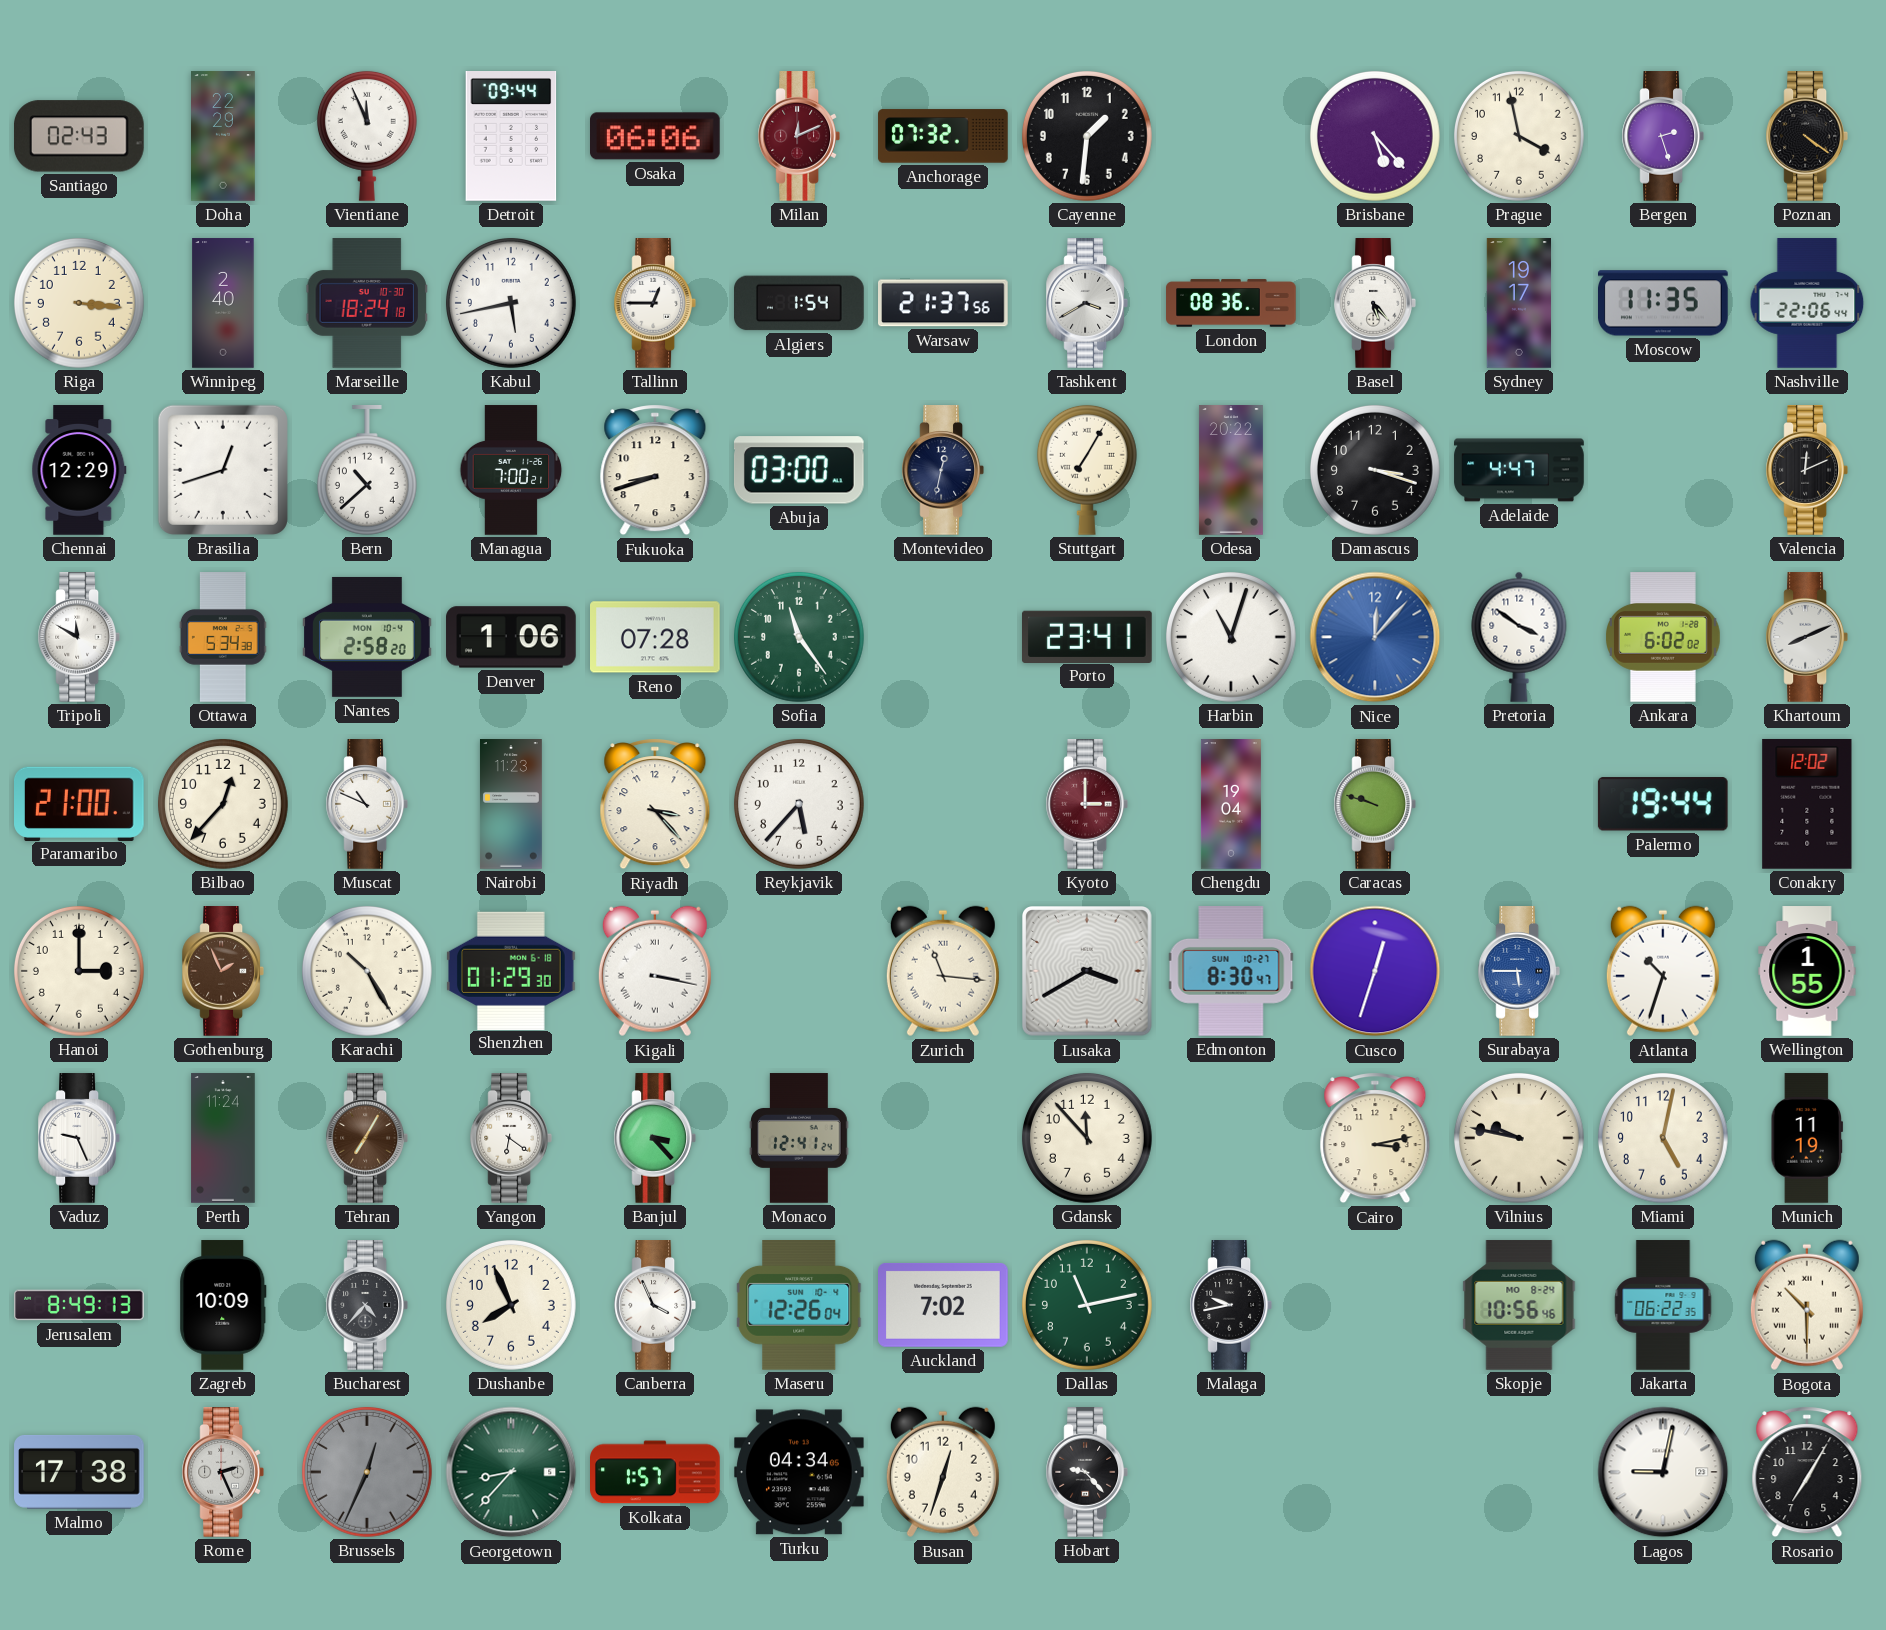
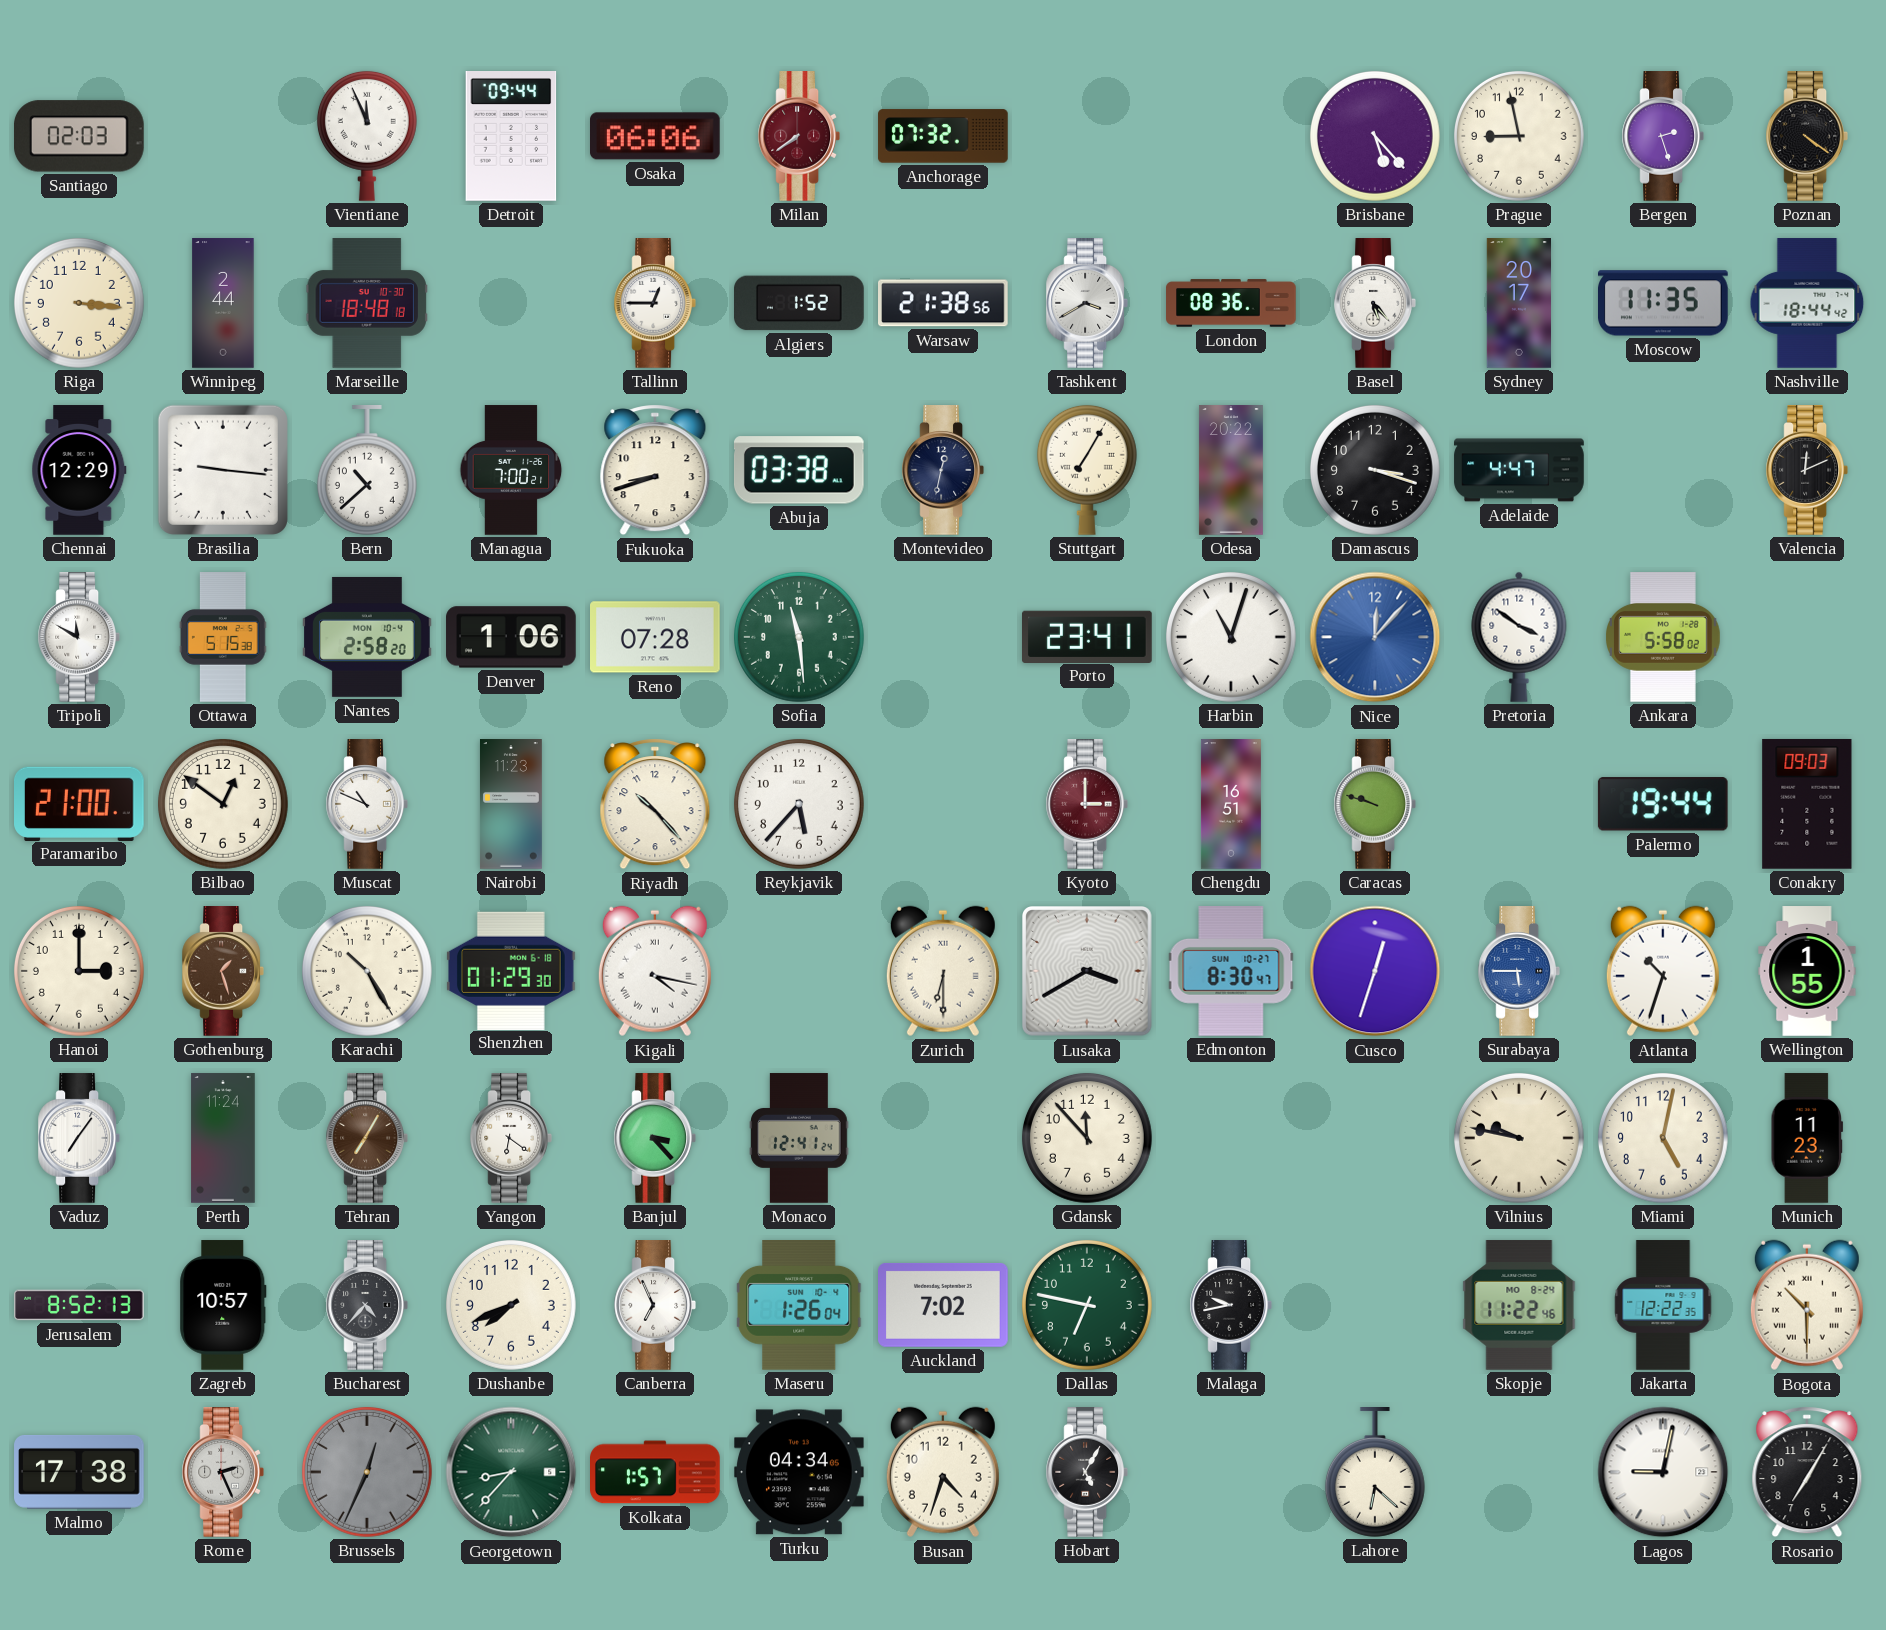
Santiago: 02:43 -> 02:03 (80, 136)
Doha: 22:29 -> none (224, 136)
Milan: 12:11 -> 7:39 (798, 136)
Cayenne: 1:31 -> none (1087, 136)
Prague: 3:58 -> 8:58 (1519, 136)
Winnipeg: 2:40 -> 2:44 (223, 303)
Marseille: 18:24 -> 18:48 (367, 303)
Kabul: 5:43 -> none (511, 303)
Algiers: 1:54 -> 1:52 (800, 303)
Warsaw: 21:37 -> 21:38 (944, 303)
Sydney: 19:17 -> 20:17 (1518, 303)
Nashville: 22:06 -> 18:44 (1807, 303)
Brasilia: 12:42 -> 9:16 (223, 470)
Abuja: 03:00 -> 03:38 (799, 470)
Ottawa: 5:34 -> 5:15 (223, 637)
Sofia: 11:24 -> 11:29 (799, 637)
Ankara: 6:02 -> 5:58 (1664, 637)
Khartoum: 8:11 -> none (1806, 637)
Bilbao: 12:37 -> 12:51 (223, 804)
Riyadh: 3:23 -> 10:23 (655, 804)
Chengdu: 19:04 -> 16:51 (1231, 804)
Conakry: 12:02 -> 09:03 (1807, 804)
Gothenburg: 1:56 -> 1:27 (222, 971)
Kigali: 3:17 -> 4:17 (655, 971)
Zurich: 11:16 -> 6:30 (943, 971)
Vaduz: 9:26 -> 7:06 (78, 1138)
Cairo: 3:13 -> none (1375, 1138)
Munich: 11:19 -> 11:23 (1807, 1138)
Jerusalem: 8:49 -> 8:52 (79, 1305)
Zagreb: 10:09 -> 10:57 (223, 1305)
Dushanbe: 7:56 -> 7:41 (511, 1305)
Canberra: 3:56 -> 6:56 (654, 1305)
Maseru: 12:26 -> 1:26 (799, 1306)
Dallas: 11:13 -> 6:47 (1087, 1305)
Skopje: 10:56 -> 11:22 (1519, 1305)
Jakarta: 06:22 -> 12:22 (1663, 1305)
Busan: 12:33 -> 4:33 (943, 1472)
Hobart: 9:23 -> 5:05 (1086, 1472)
Lahore: none -> 6:22 (1375, 1473)
